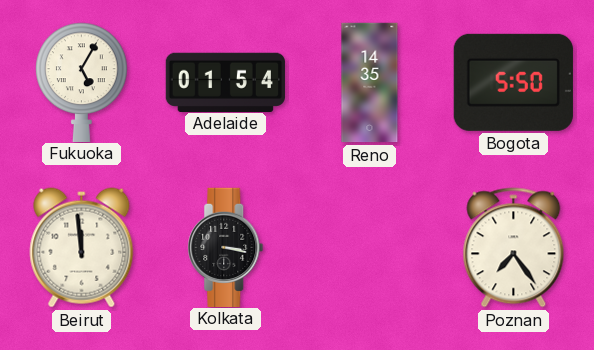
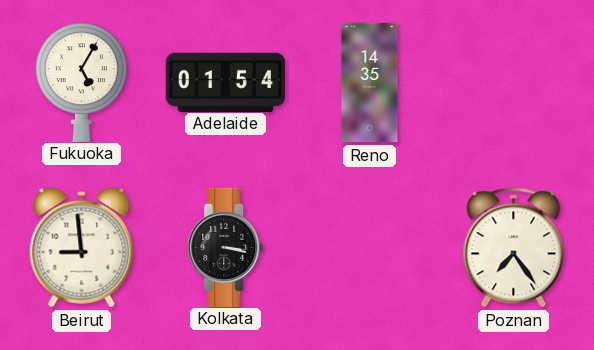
Bogota: 5:50 -> none (513, 82)
Beirut: 11:59 -> 8:59 (82, 248)
